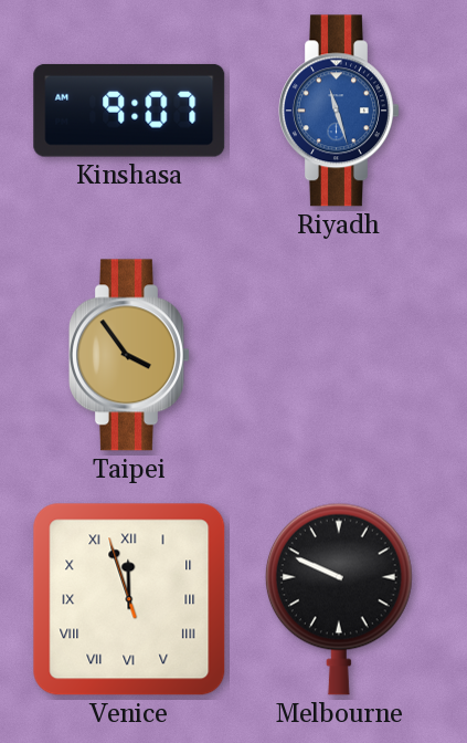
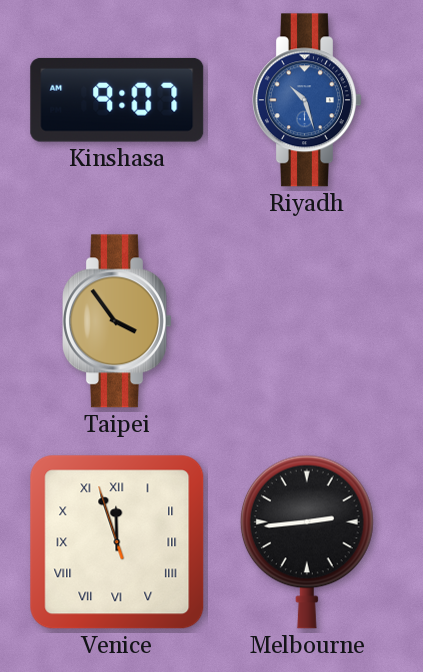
Riyadh: 11:27 -> 10:27 (308, 100)
Melbourne: 9:49 -> 2:44 (307, 542)
